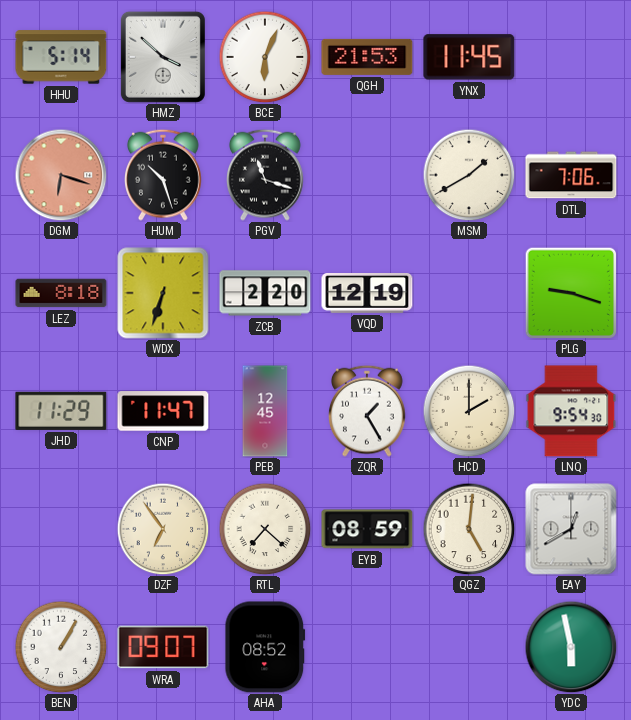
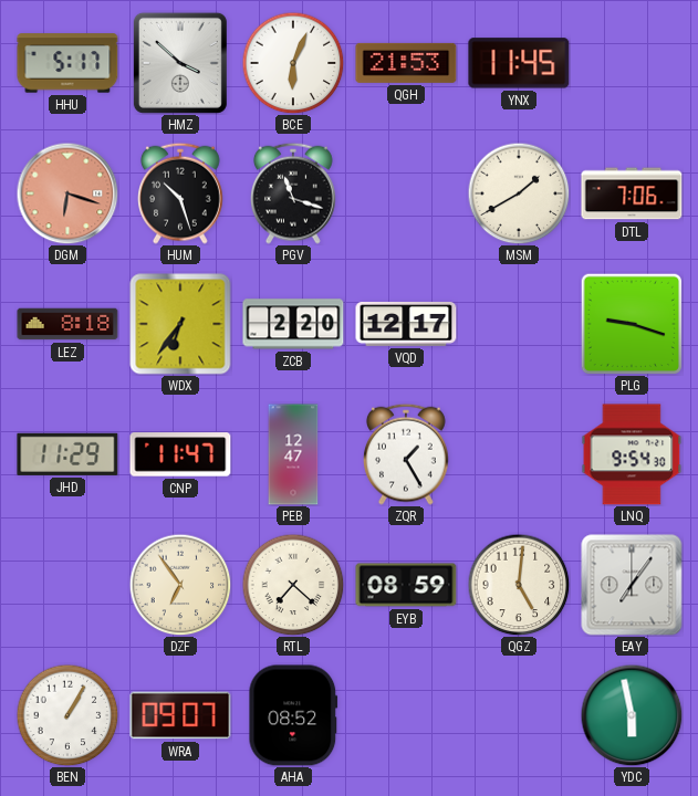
HHU: 5:14 -> 5:17 (67, 63)
WDX: 6:33 -> 6:36 (180, 324)
VQD: 12:19 -> 12:17 (406, 325)
PEB: 12:45 -> 12:47 (293, 454)
HCD: 2:00 -> none (469, 411)
EAY: 12:40 -> 7:06 (632, 585)
